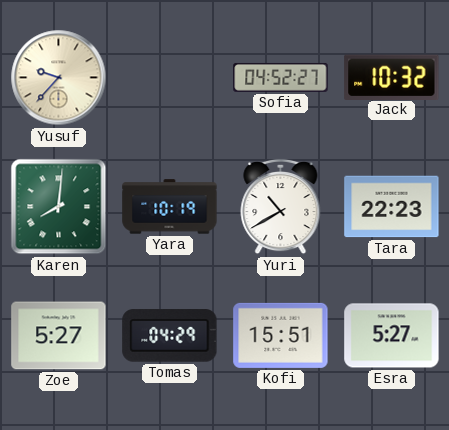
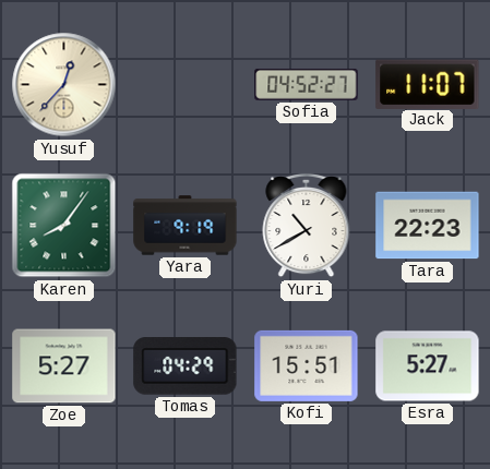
Yusuf: 9:37 -> 12:37 (64, 85)
Jack: 10:32 -> 11:07 (428, 84)
Karen: 8:01 -> 8:06 (64, 226)
Yara: 10:19 -> 9:19 (186, 226)
